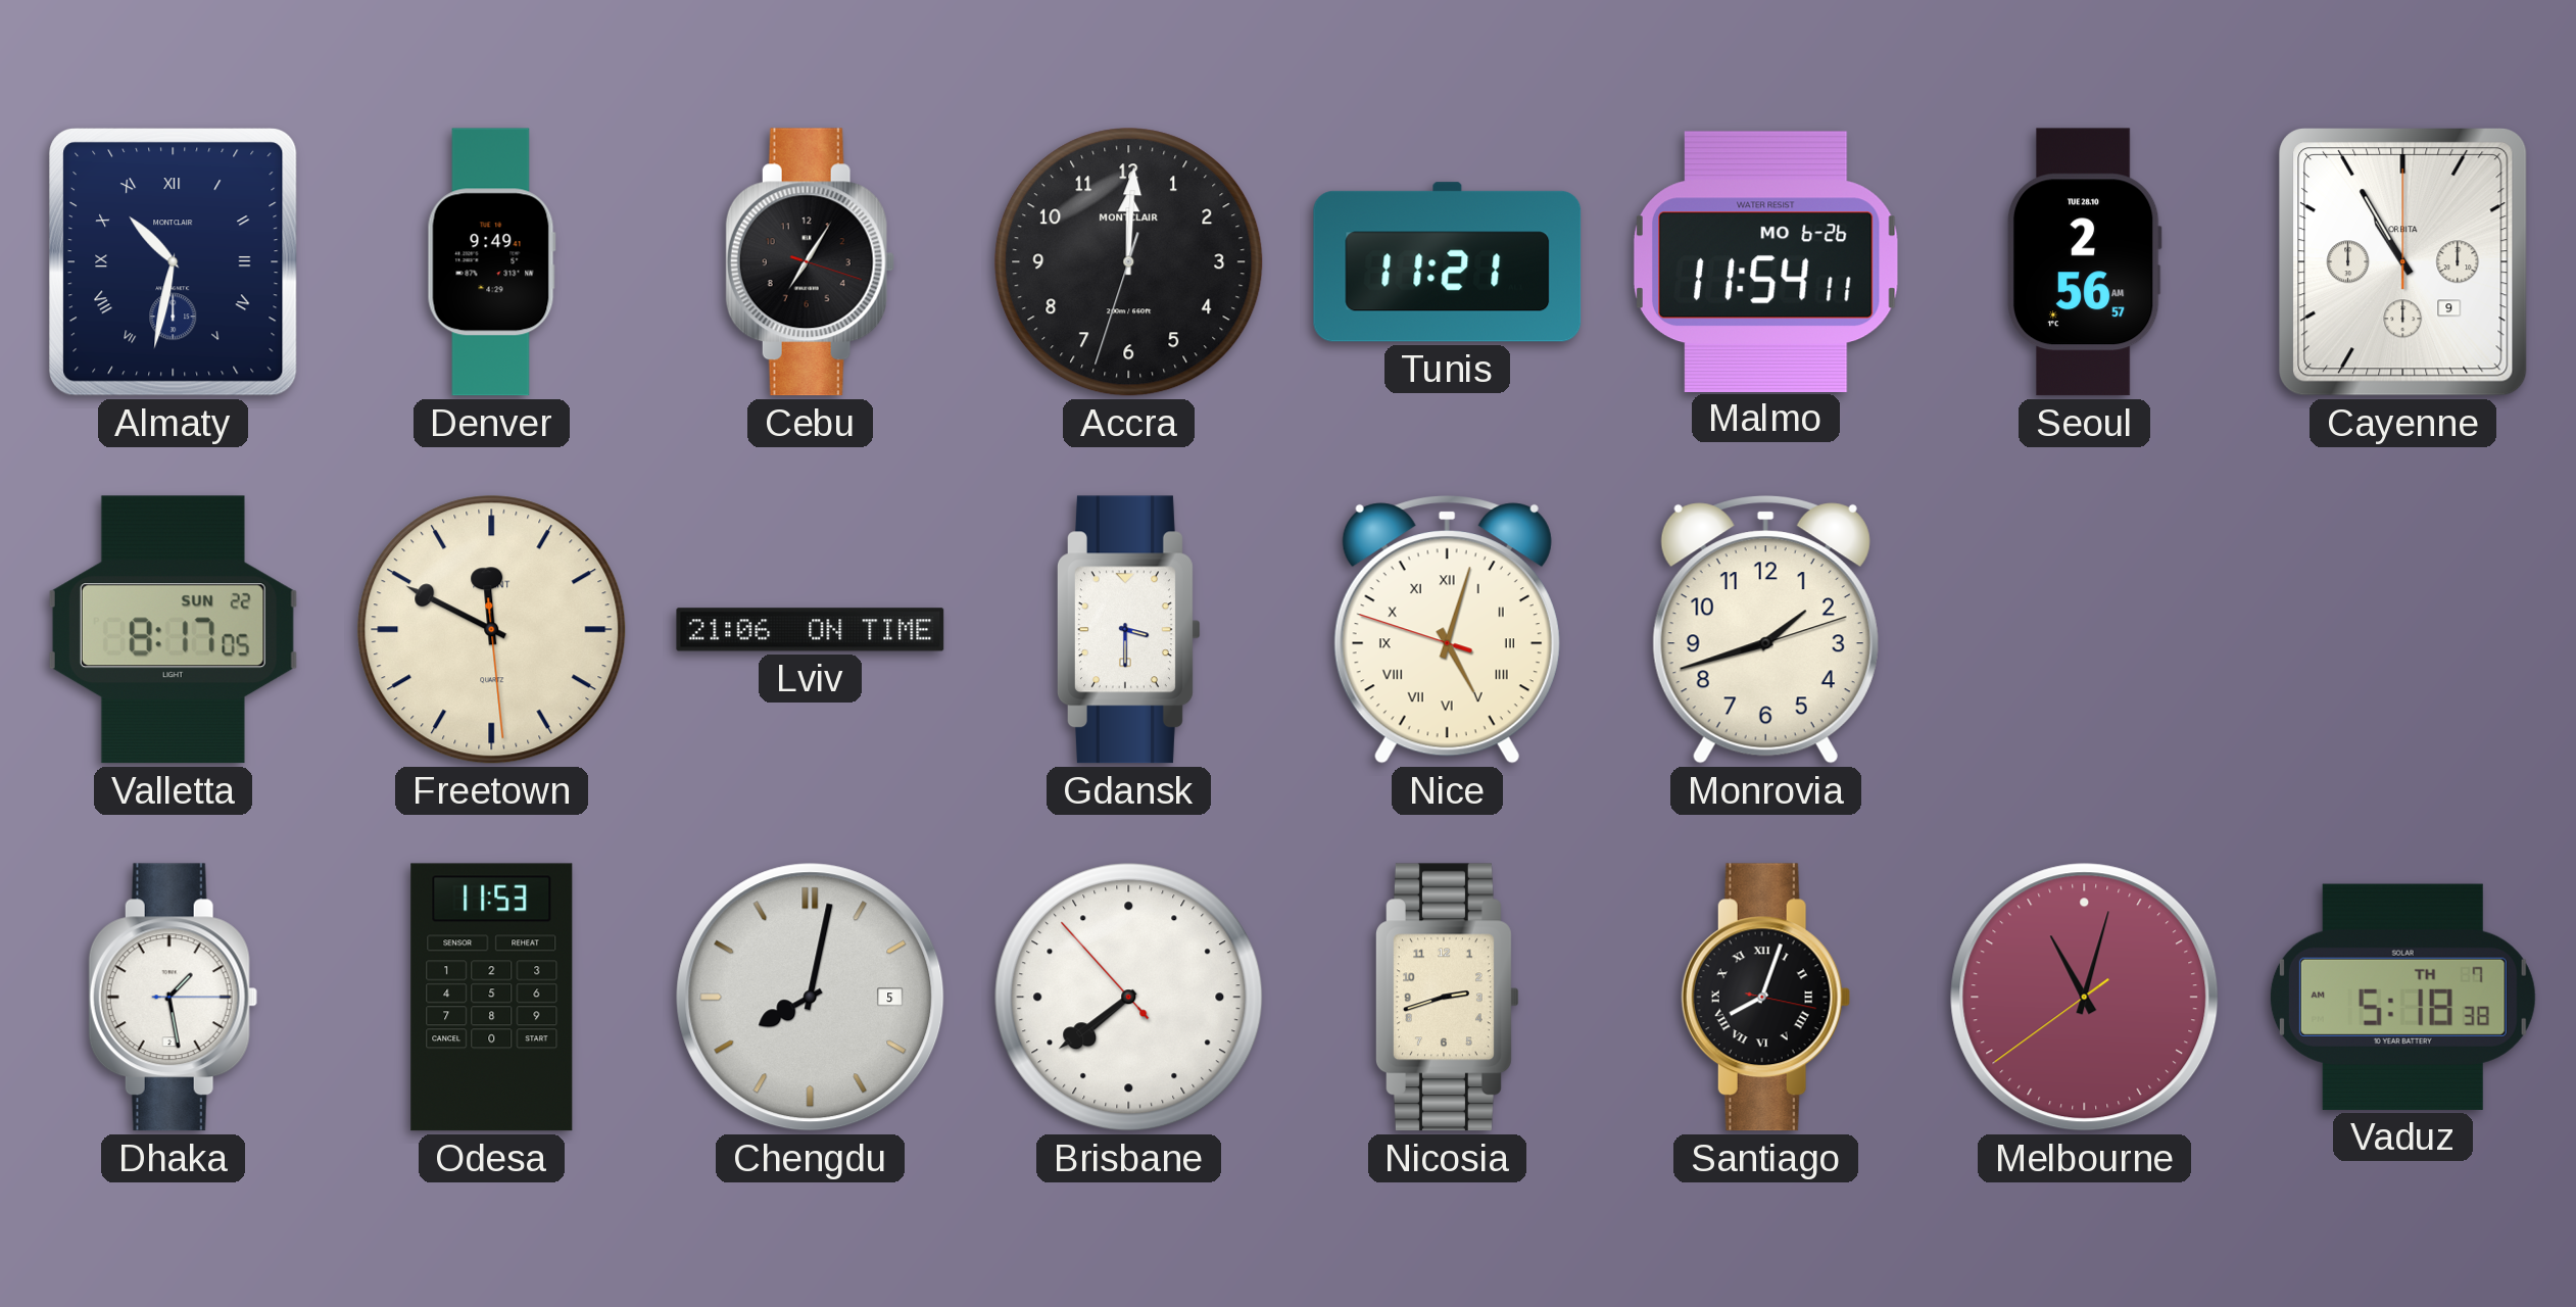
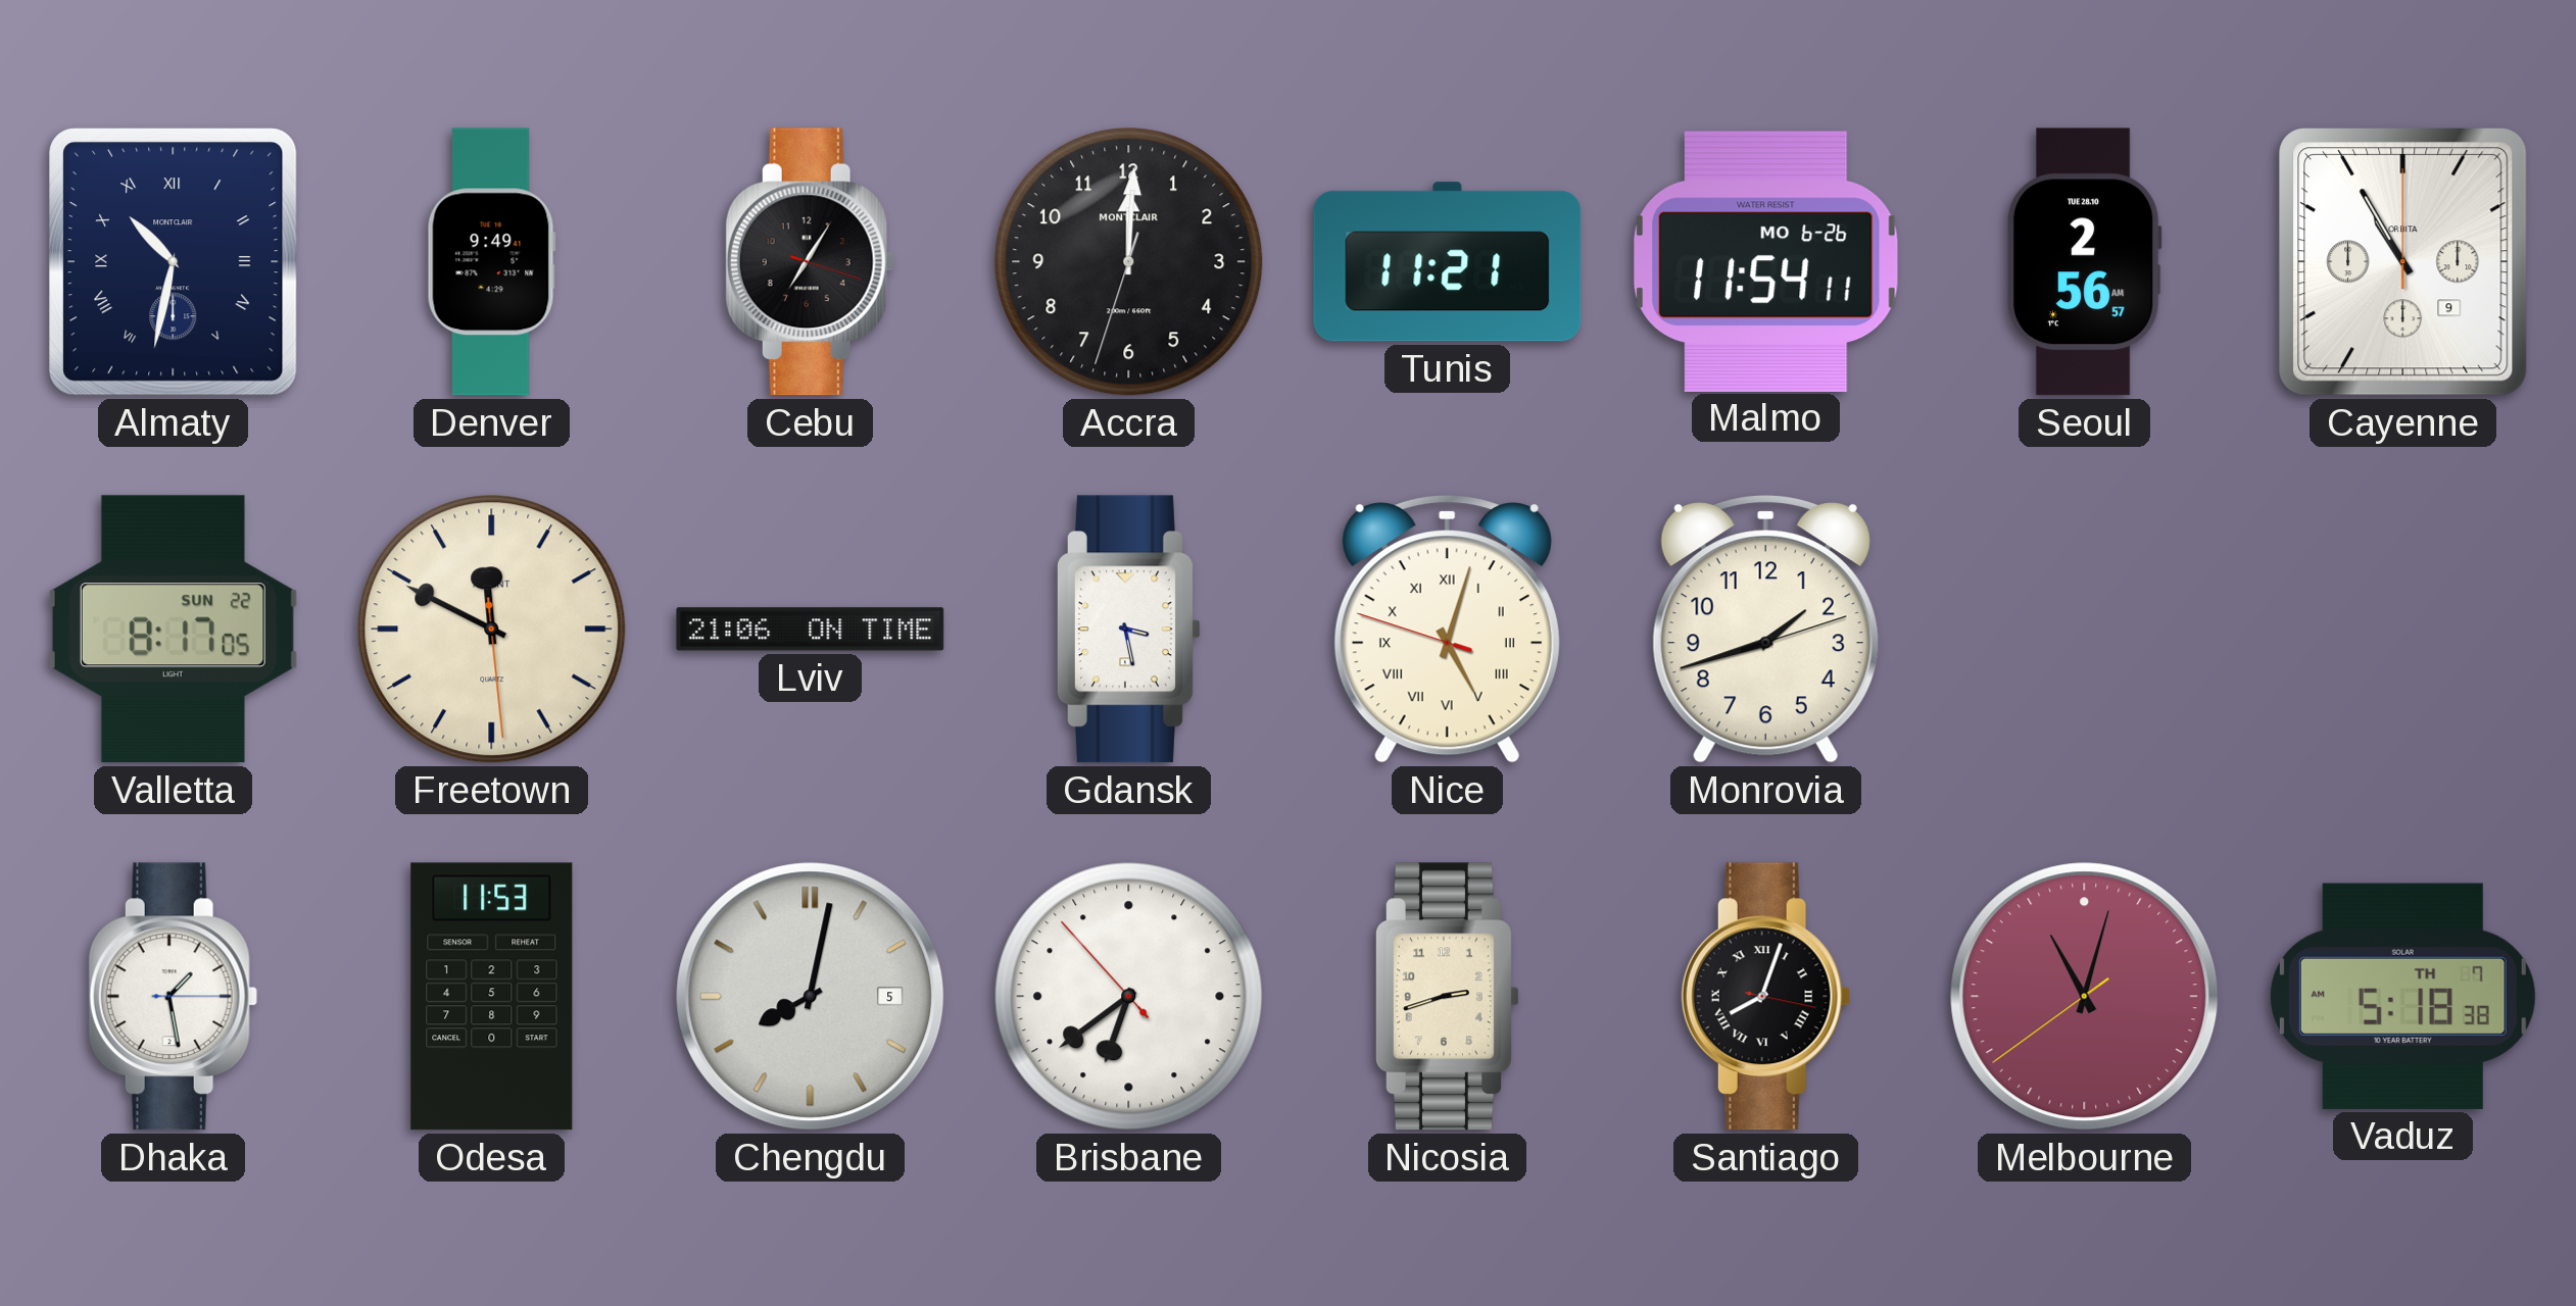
Gdansk: 3:30 -> 3:28 (1129, 630)
Brisbane: 7:38 -> 6:38 (1129, 997)
